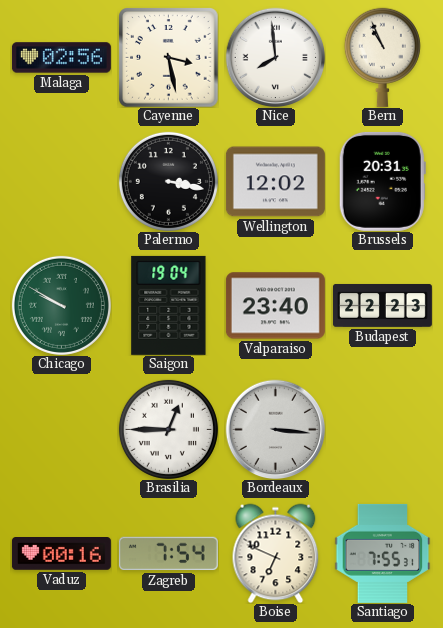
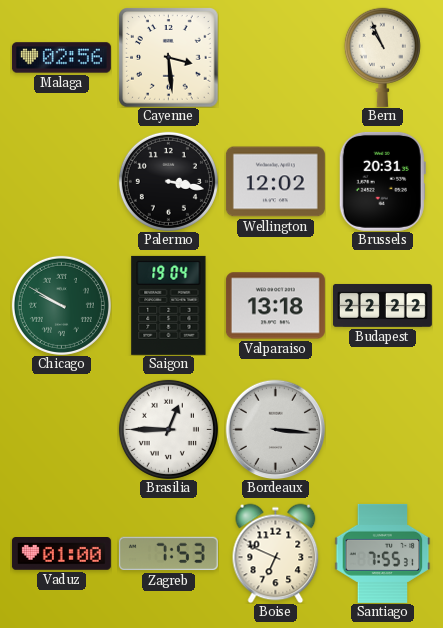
Cayenne: 3:28 -> 3:29 (168, 57)
Nice: 7:59 -> none (275, 57)
Valparaiso: 23:40 -> 13:18 (275, 306)
Budapest: 22:23 -> 22:22 (382, 306)
Vaduz: 00:16 -> 01:00 (61, 554)
Zagreb: 7:54 -> 7:53 (168, 554)
